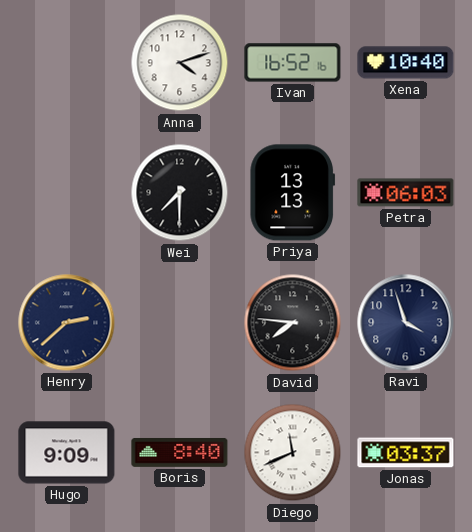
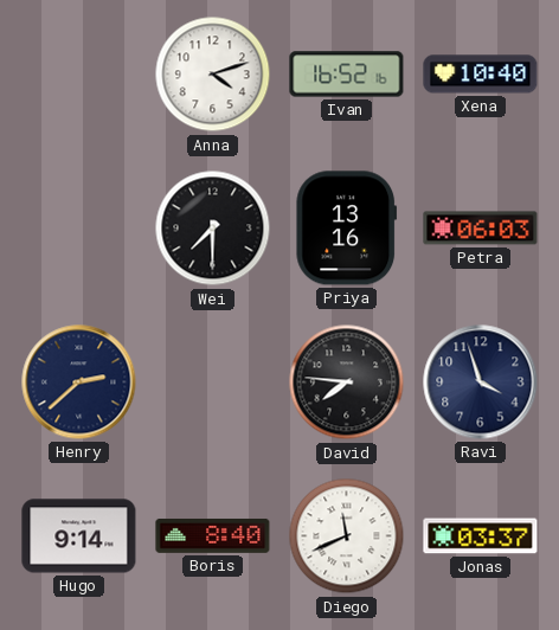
Priya: 13:13 -> 13:16 (347, 229)
Hugo: 9:09 -> 9:14 (79, 536)
